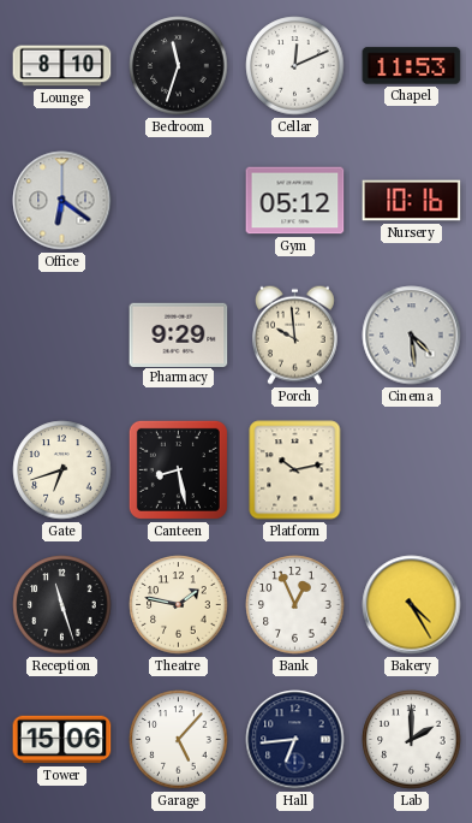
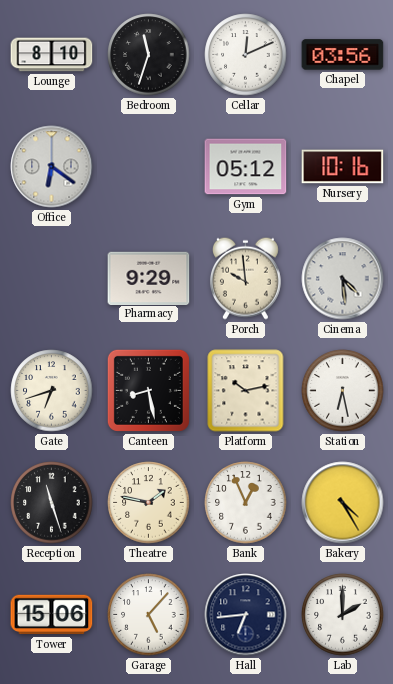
Chapel: 11:53 -> 03:56 (343, 55)
Station: none -> 6:28 (343, 391)
